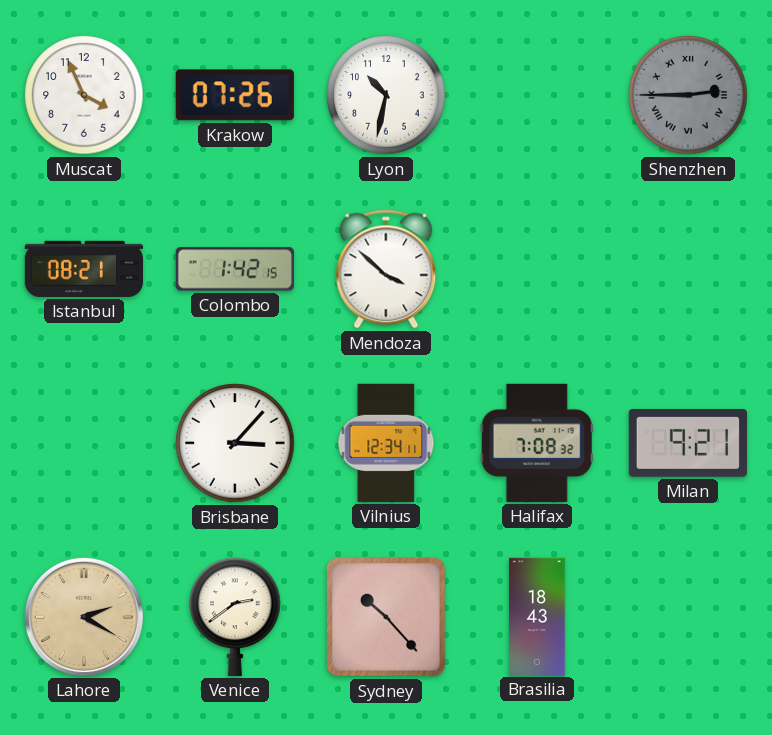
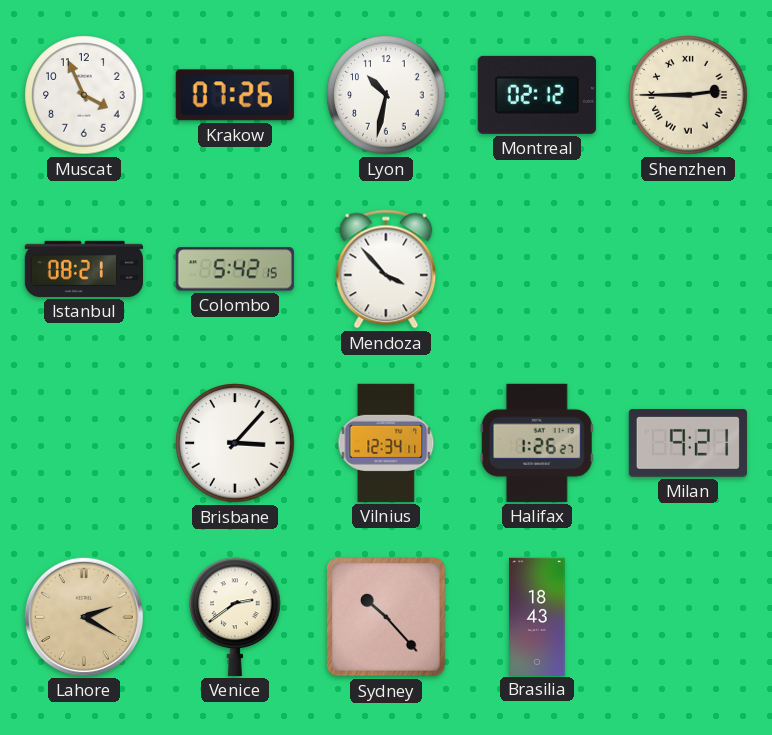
Montreal: none -> 02:12 (537, 95)
Shenzhen dial: grey -> cream (688, 95)
Colombo: 1:42 -> 5:42 (235, 269)
Mendoza: 3:52 -> 3:53 (386, 269)
Halifax: 7:08 -> 1:26 (537, 443)
